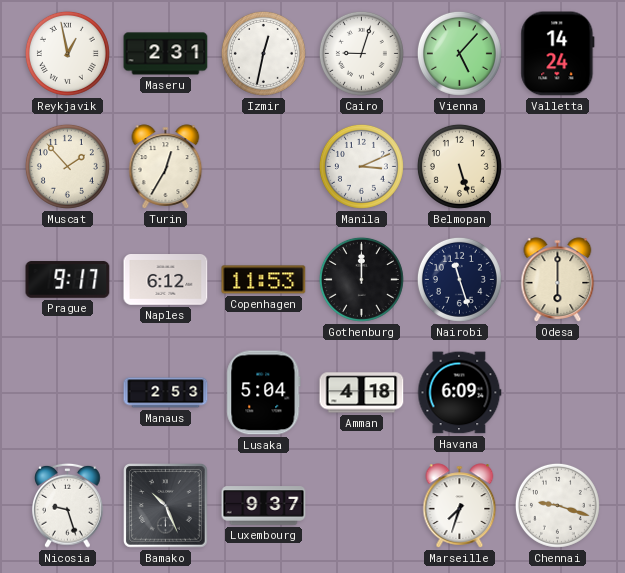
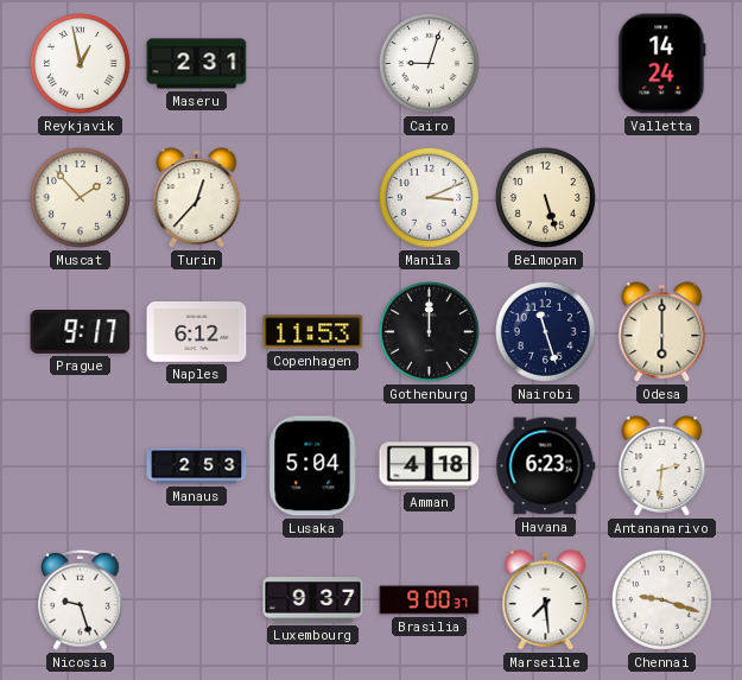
Izmir: 12:32 -> none (263, 53)
Vienna: 5:07 -> none (459, 53)
Turin: 12:35 -> 12:37 (197, 198)
Havana: 6:09 -> 6:23 (546, 466)
Antananarivo: none -> 2:31 (662, 466)
Bamako: 10:26 -> none (166, 506)
Brasilia: none -> 9:00 (430, 600)
Marseille: 7:33 -> 7:29 (546, 600)
